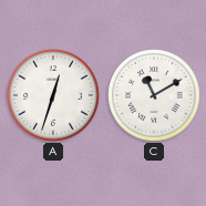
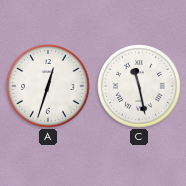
C: 11:10 -> 11:28 (139, 86)
